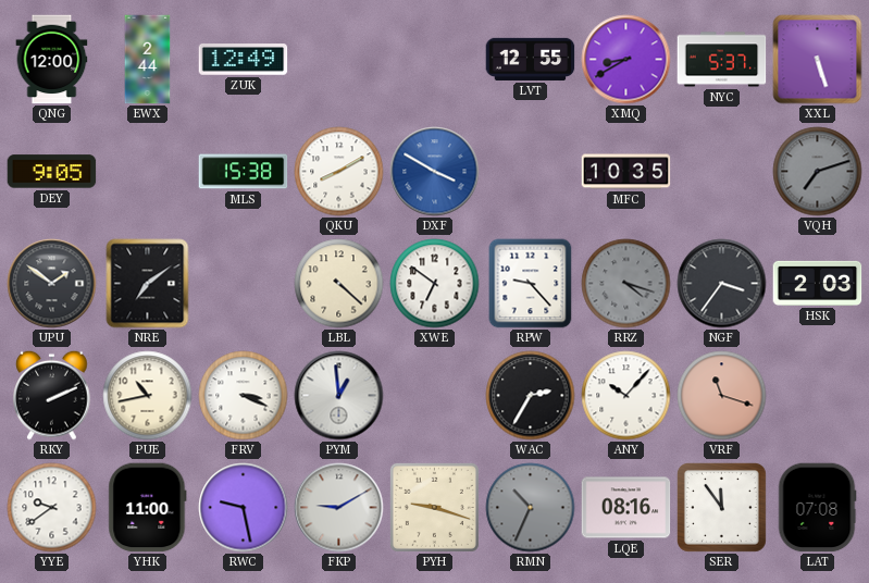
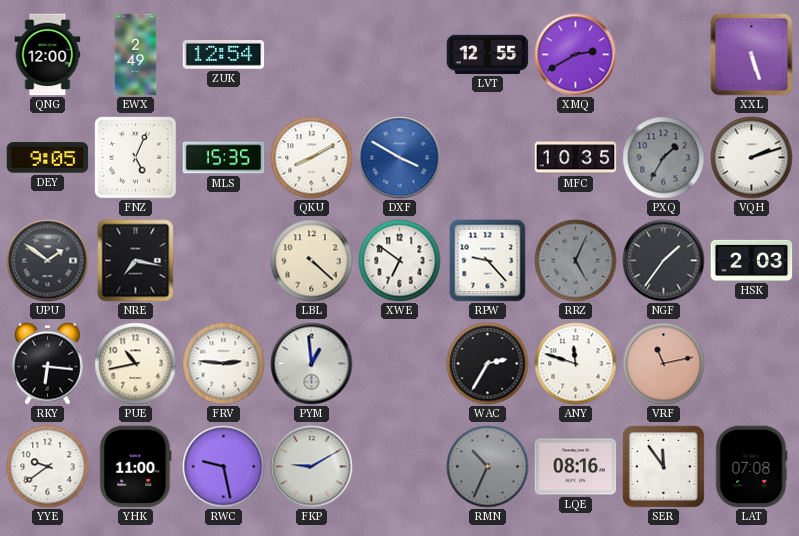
EWX: 2:44 -> 2:49 (136, 55)
ZUK: 12:49 -> 12:54 (224, 55)
XMQ: 8:40 -> 2:40 (576, 55)
NYC: 5:37 -> none (722, 60)
FNZ: none -> 5:04 (136, 158)
MLS: 15:38 -> 15:35 (224, 158)
PXQ: none -> 1:35 (664, 158)
VQH: 7:12 -> 2:12 (752, 158)
VQH dial: grey -> white (752, 158)
NRE: 7:09 -> 7:17 (136, 261)
RRZ: 4:18 -> 5:04 (576, 261)
NGF: 3:36 -> 1:36 (664, 261)
RKY: 2:11 -> 6:16 (48, 363)
FRV: 3:19 -> 2:46 (224, 364)
ANY: 10:07 -> 11:48 (576, 364)
VRF: 11:18 -> 11:13 (664, 364)
PYH: 9:18 -> none (434, 507)
